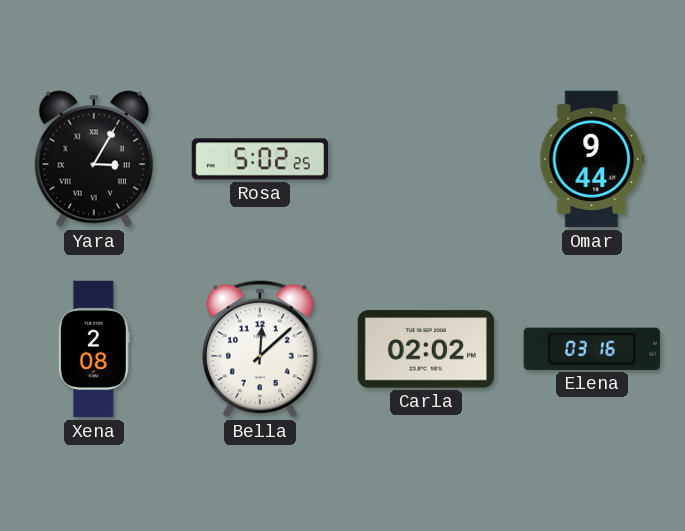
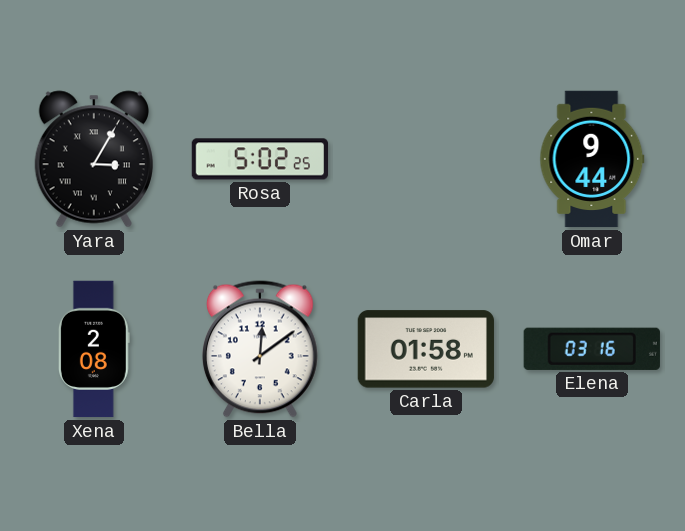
Bella: 12:08 -> 12:09 (260, 349)
Carla: 02:02 -> 01:58 (426, 349)
